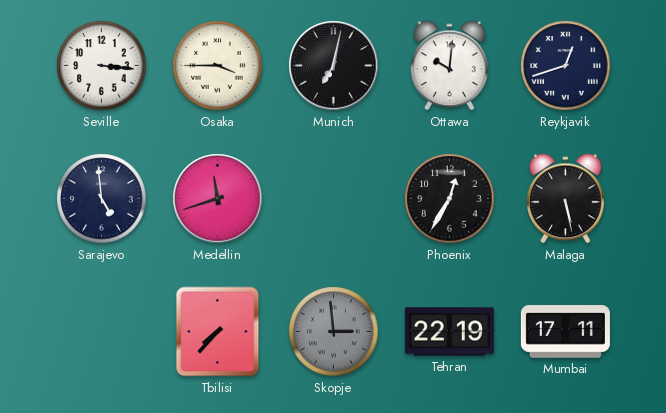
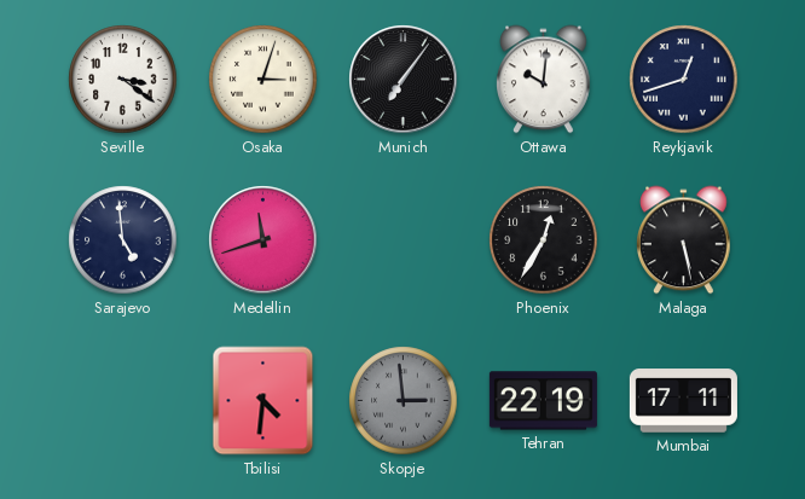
Seville: 3:16 -> 3:21 (123, 80)
Osaka: 3:45 -> 3:03 (263, 80)
Munich: 7:02 -> 7:06 (404, 80)
Tbilisi: 7:37 -> 4:31 (263, 401)
